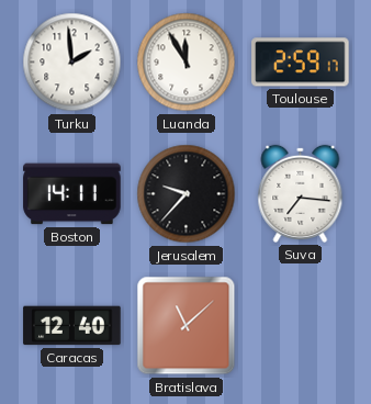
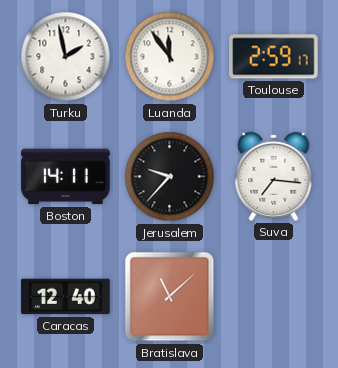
Turku: 1:59 -> 1:58 (66, 57)
Luanda: 11:55 -> 11:54 (170, 57)
